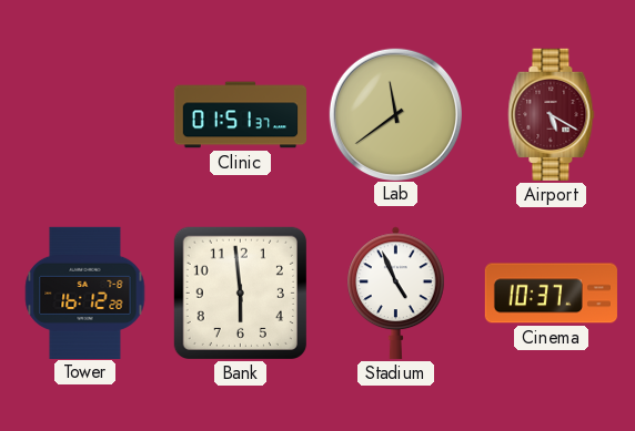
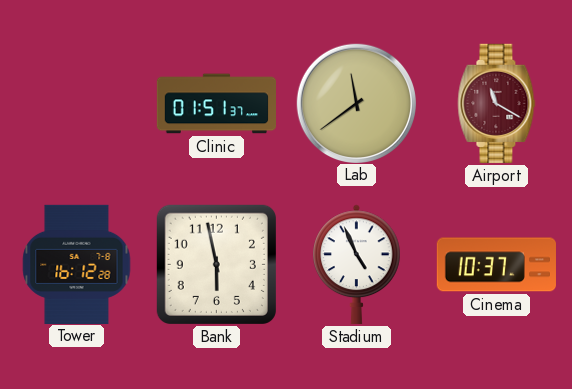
Airport: 5:20 -> 11:20 (497, 103)
Bank: 5:59 -> 5:58 (216, 264)
